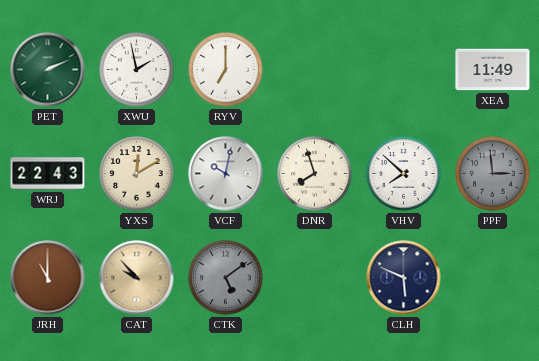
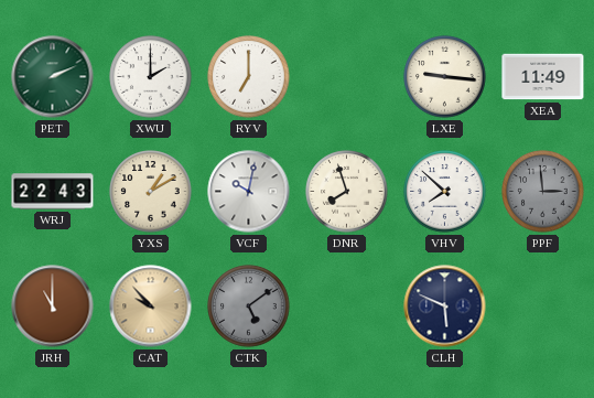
XWU: 1:58 -> 2:00 (151, 77)
LXE: none -> 9:16 (445, 77)
YXS: 12:10 -> 1:10 (151, 192)
